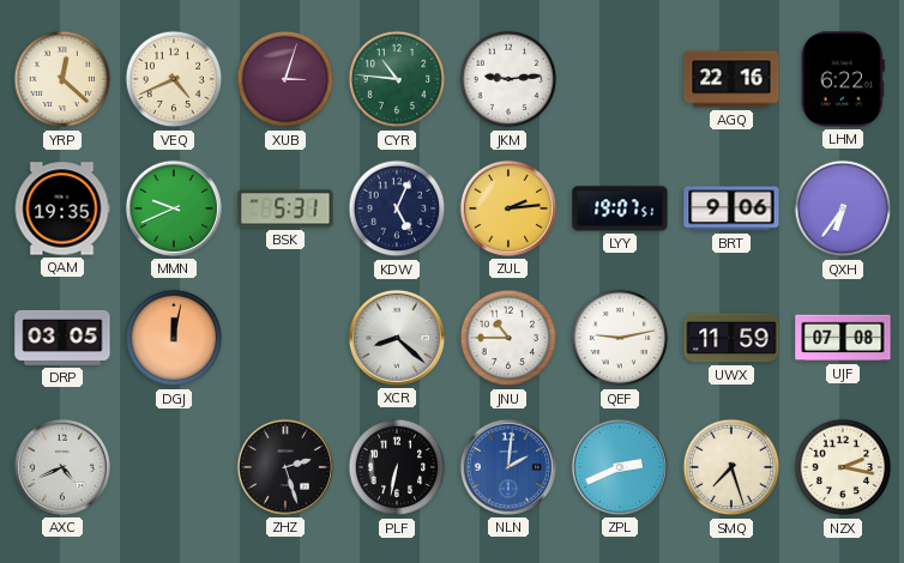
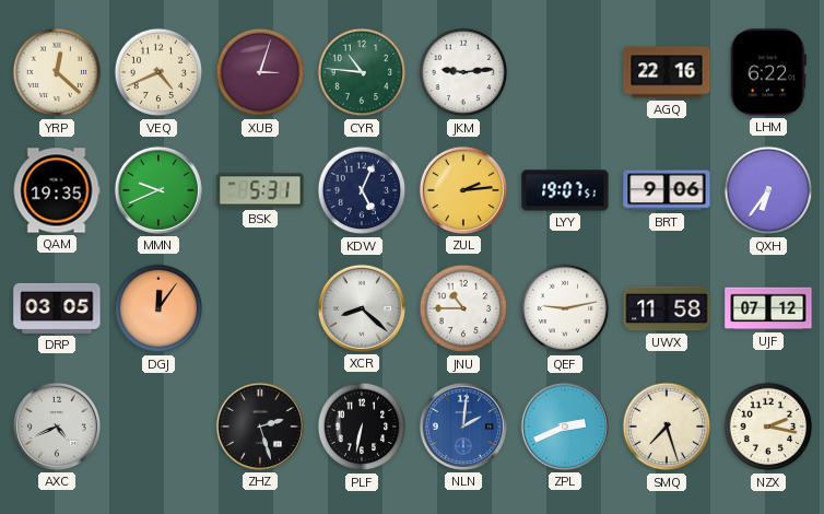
DGJ: 12:02 -> 12:06 (158, 308)
UWX: 11:59 -> 11:58 (667, 308)
UJF: 07:08 -> 07:12 (768, 308)
